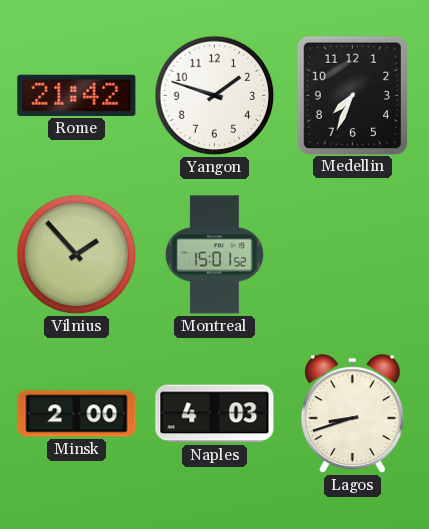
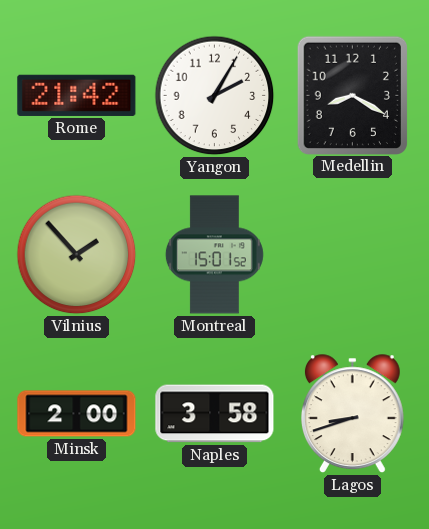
Yangon: 1:48 -> 2:05 (215, 96)
Medellin: 7:34 -> 8:20 (352, 95)
Naples: 4:03 -> 3:58 (215, 414)
